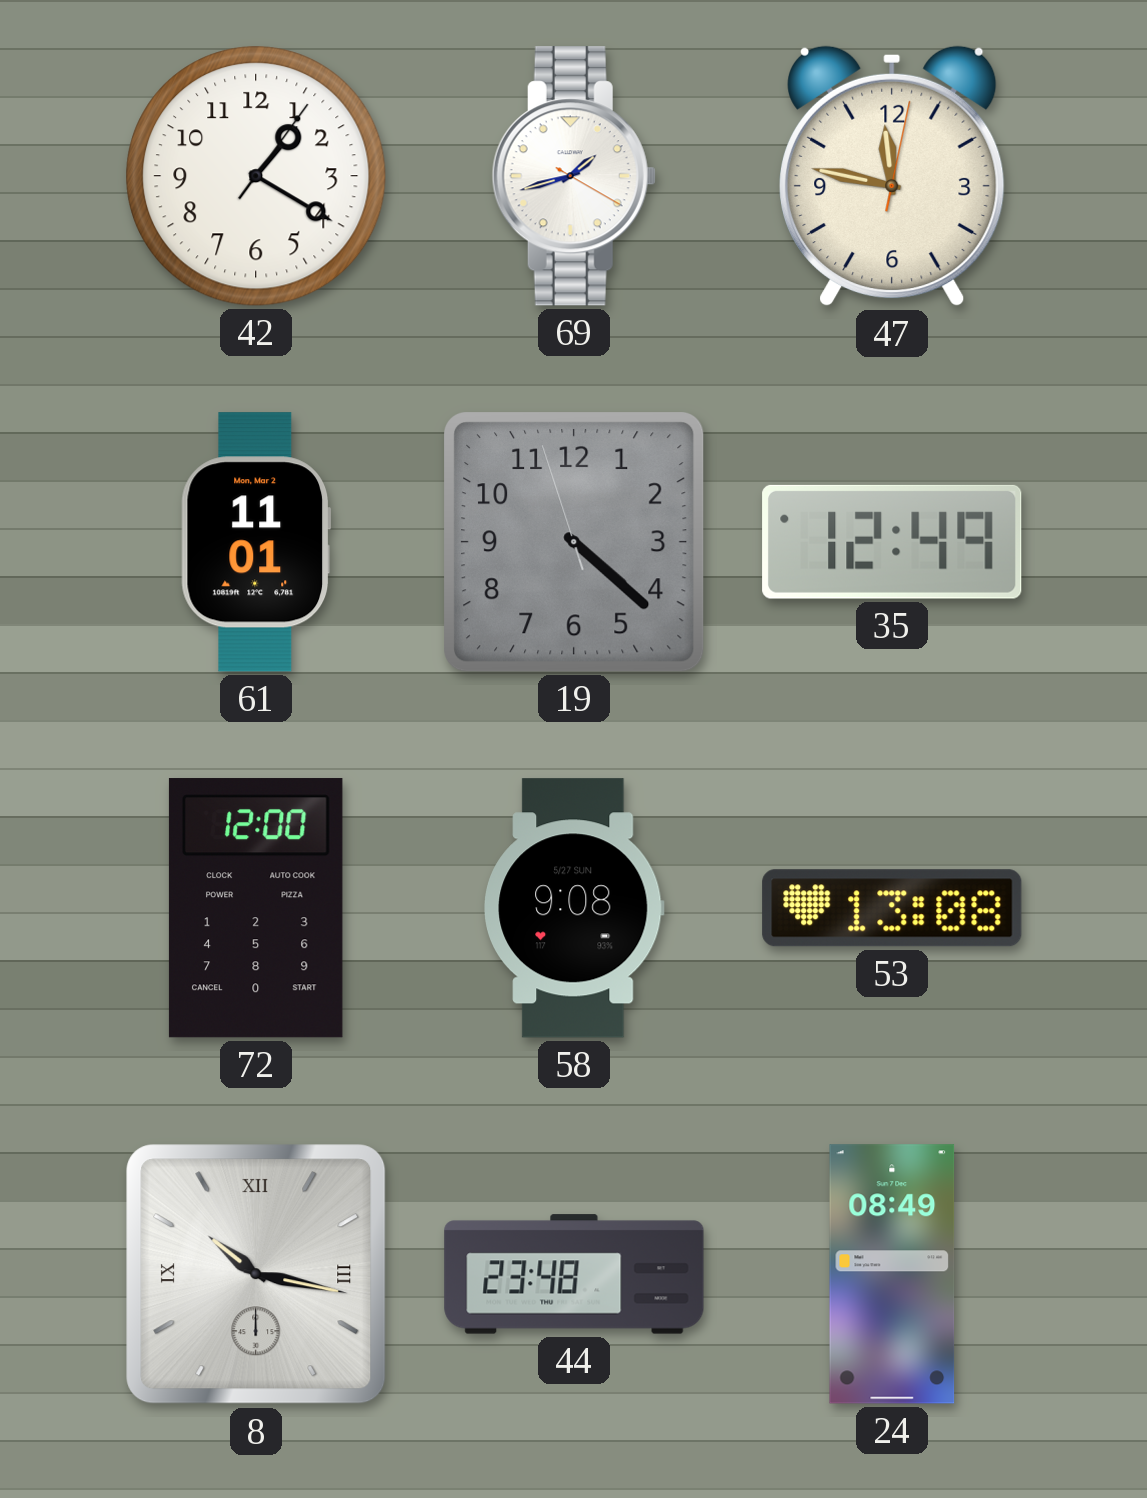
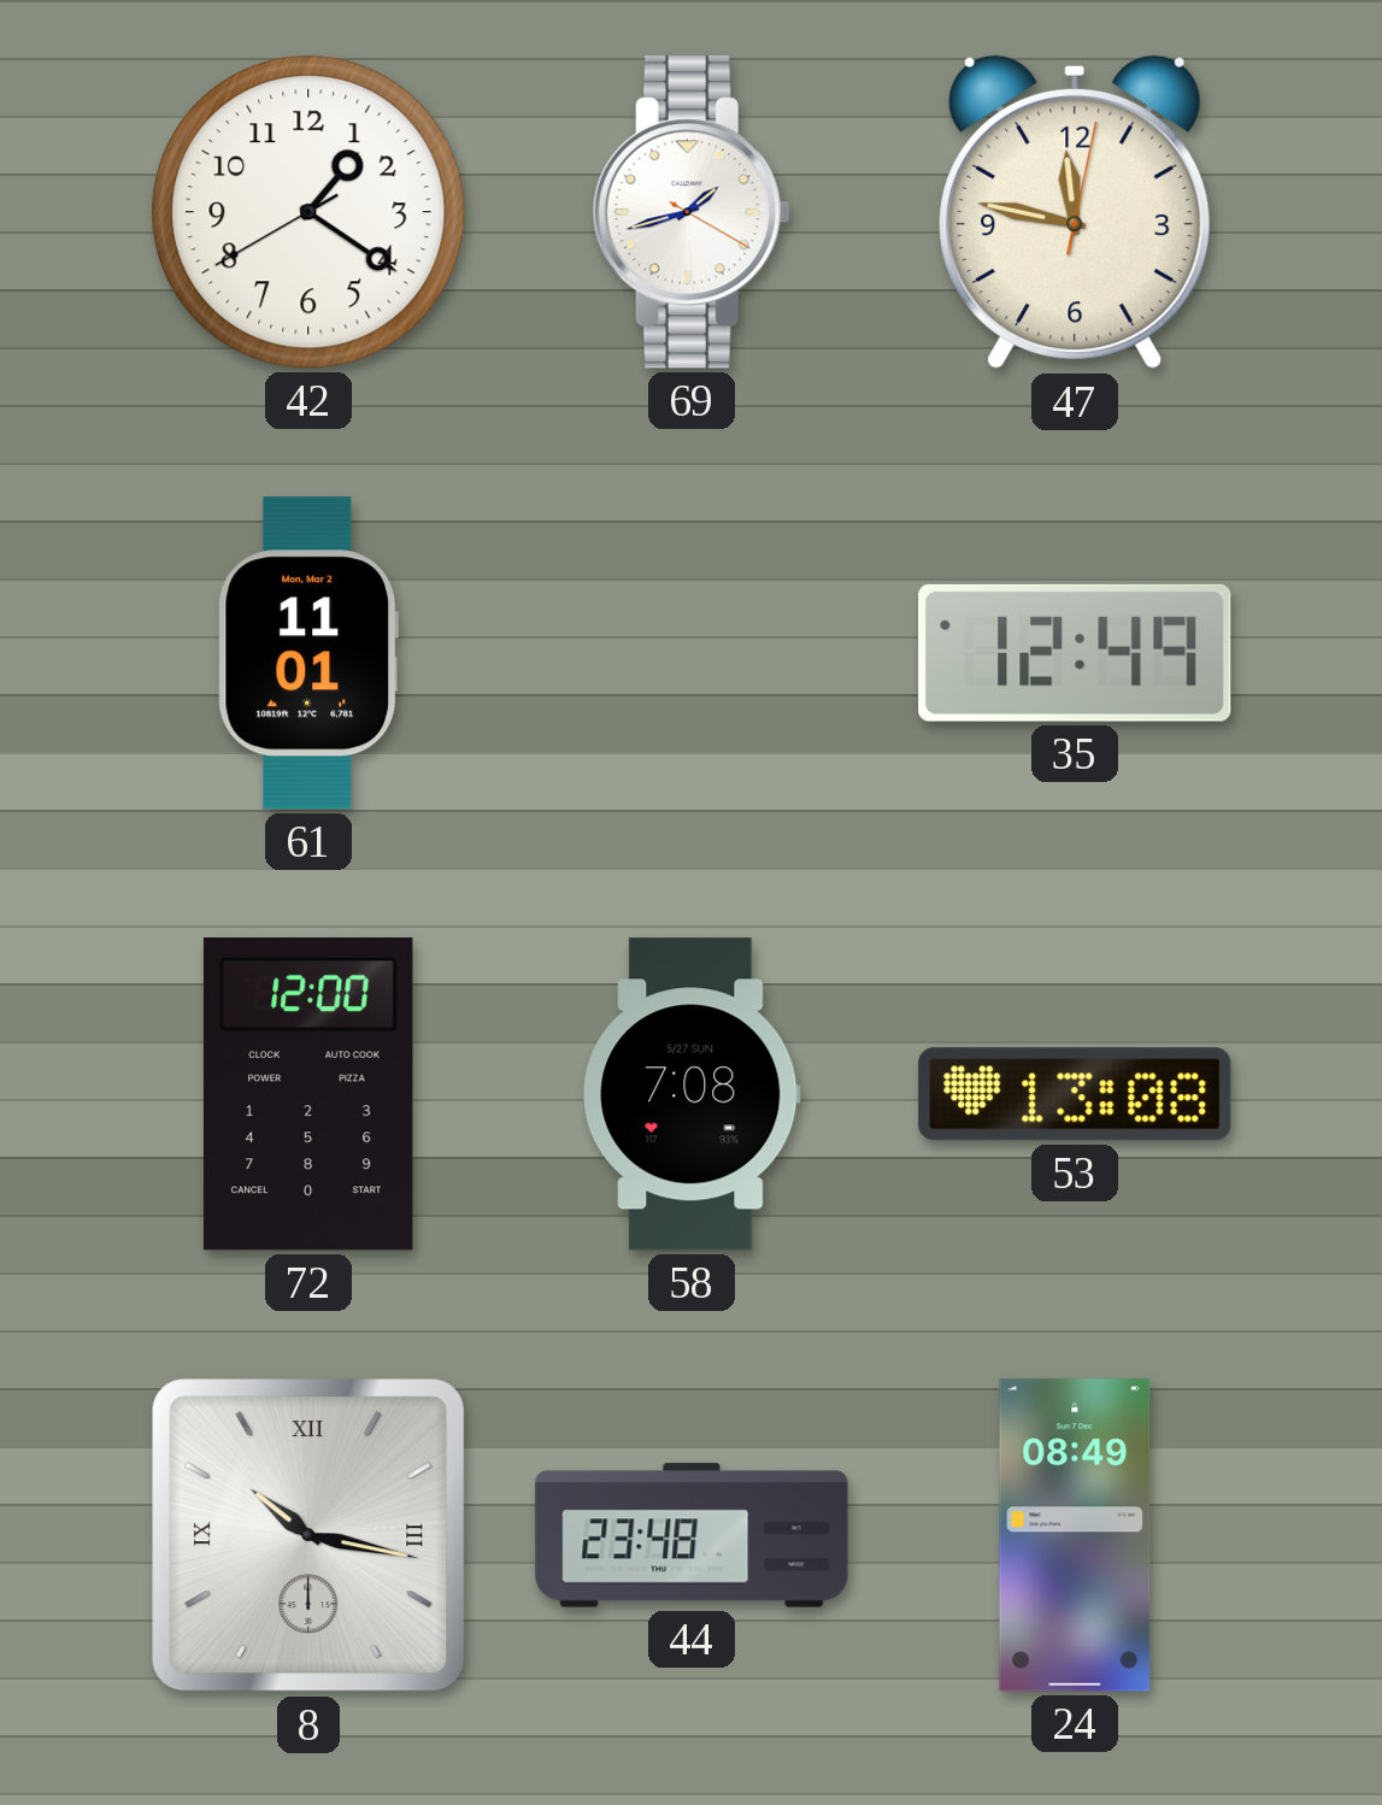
42: 1:20:06 -> 1:20:40 (308, 212)
19: 4:21 -> none (575, 543)
58: 9:08 -> 7:08 (692, 1094)
